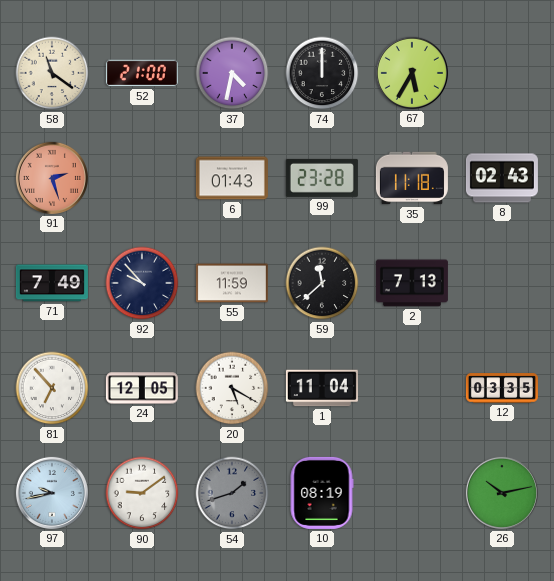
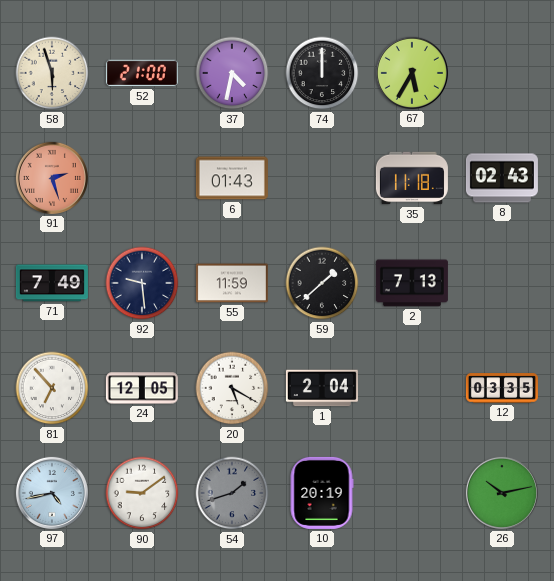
58: 11:21 -> 5:57 (52, 73)
99: 23:28 -> none (322, 178)
92: 9:53 -> 9:29 (142, 283)
59: 11:38 -> 1:38 (322, 283)
1: 11:04 -> 2:04 (322, 388)
97: 9:43 -> 4:43 (52, 493)
10: 08:19 -> 20:19 (322, 493)
